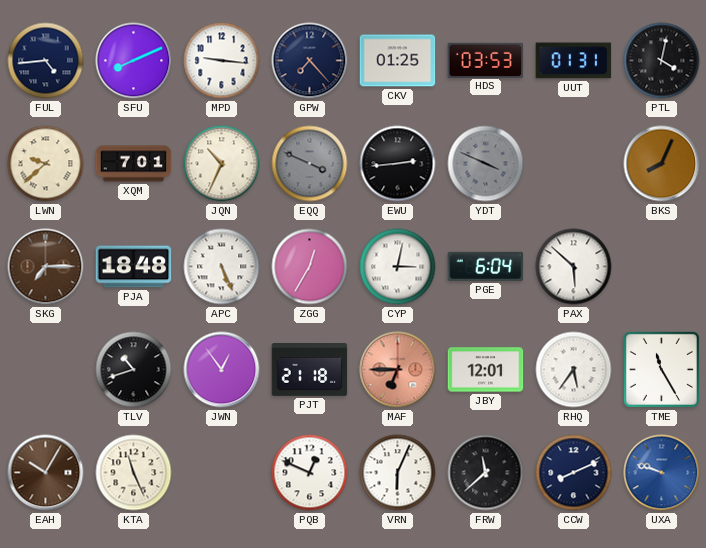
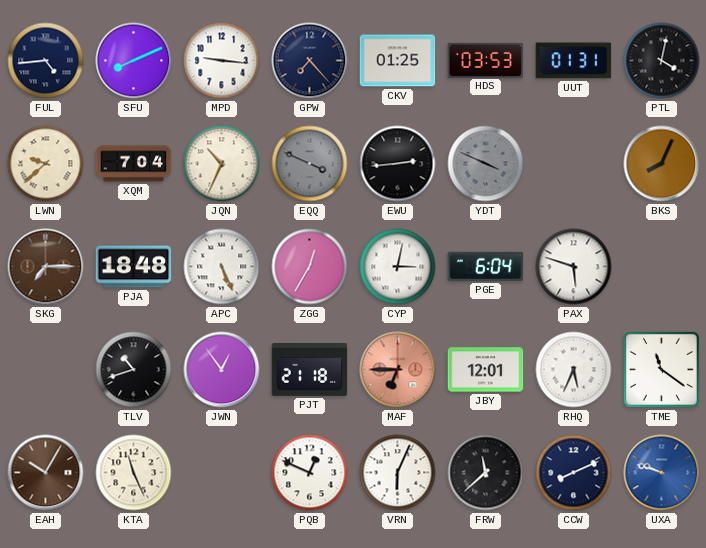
XQM: 7:01 -> 7:04 (134, 164)
PAX: 5:52 -> 5:48 (574, 267)
RHQ: 5:36 -> 5:34 (574, 370)
TME: 11:25 -> 11:21 (661, 369)
